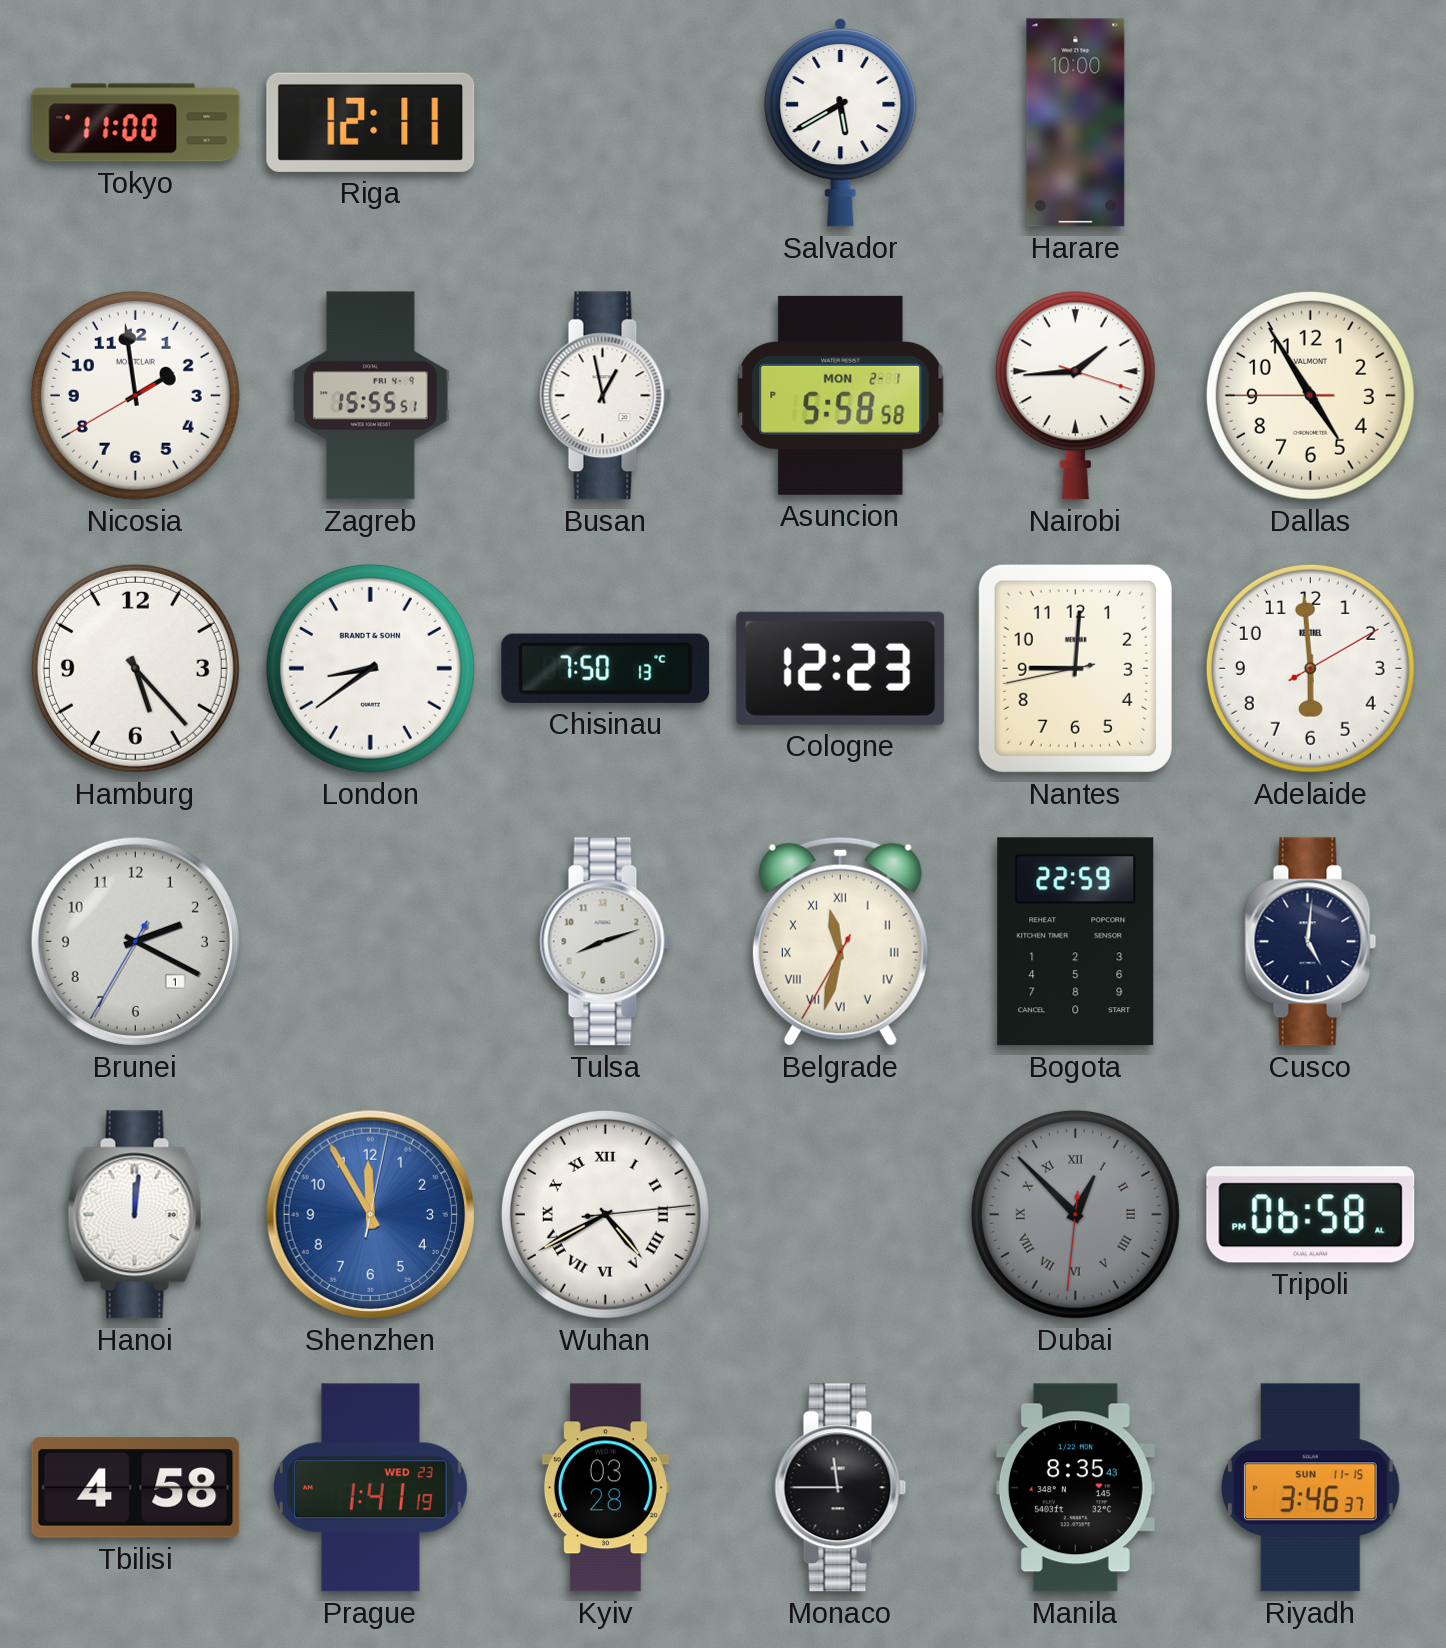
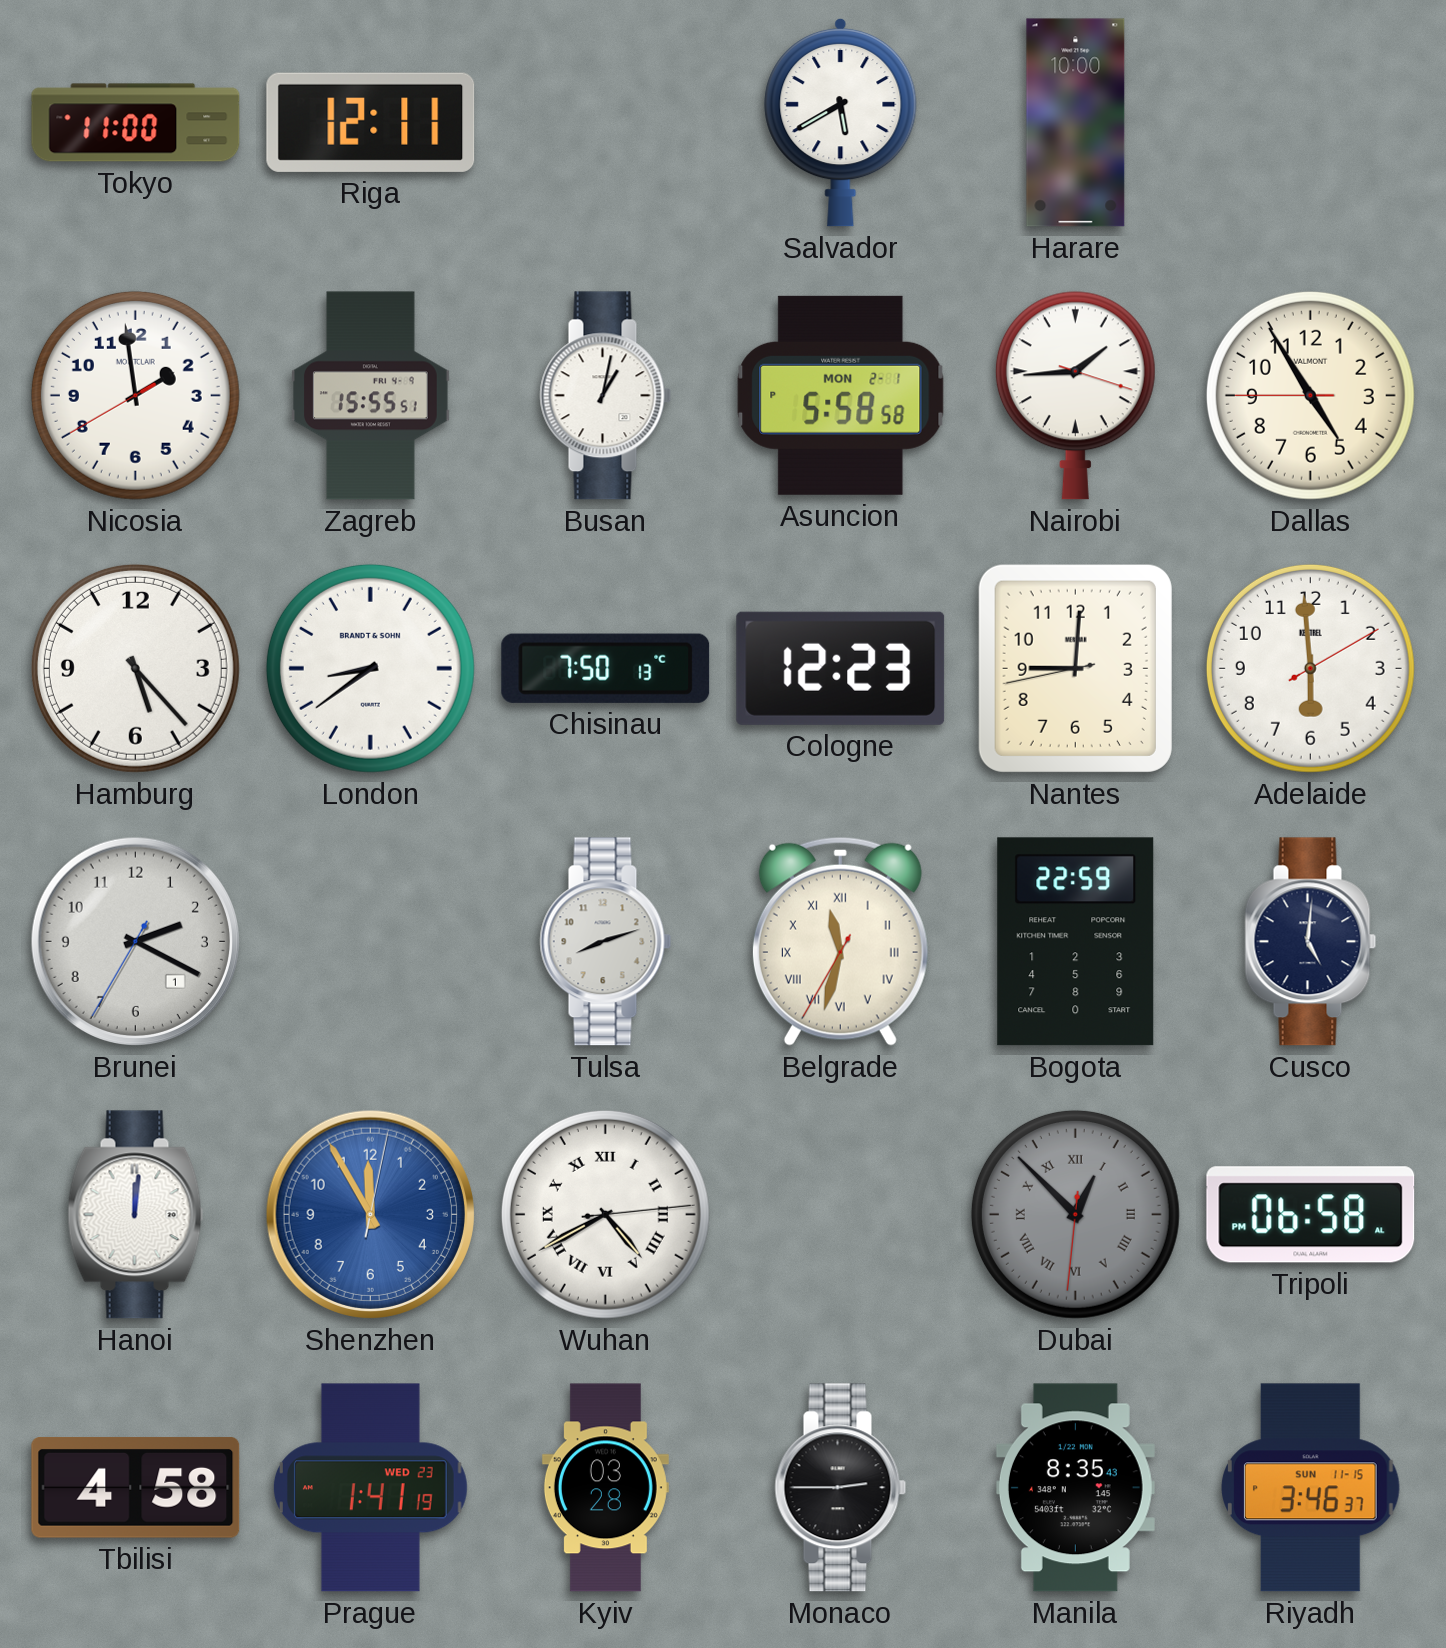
Busan: 12:58 -> 1:02 (606, 396)
Monaco: 11:45 -> 2:45 (841, 1488)
